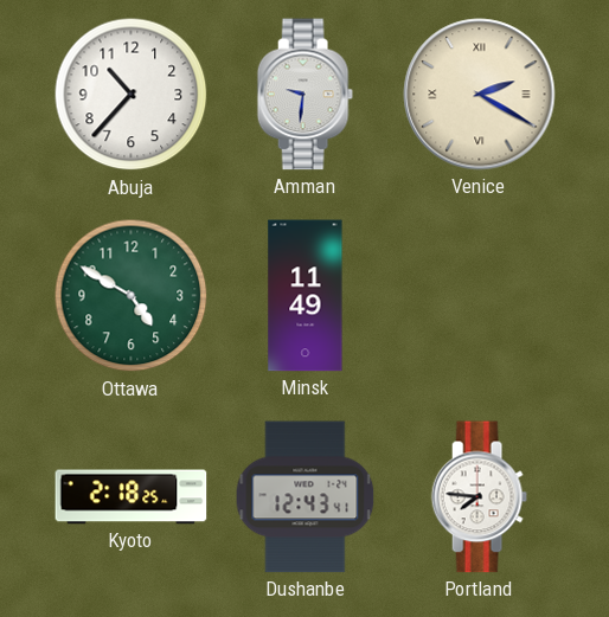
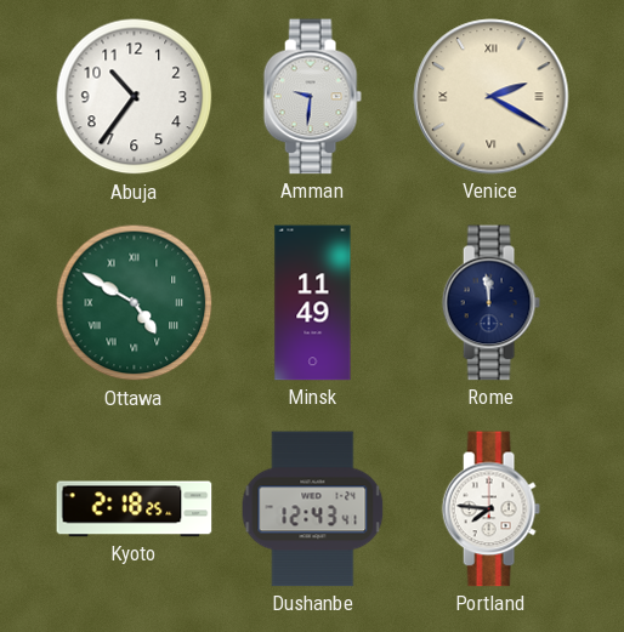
Abuja: 10:37 -> 10:36 (135, 97)
Ottawa numerals: Arabic -> Roman (135, 303)
Rome: none -> 11:59 (490, 303)
